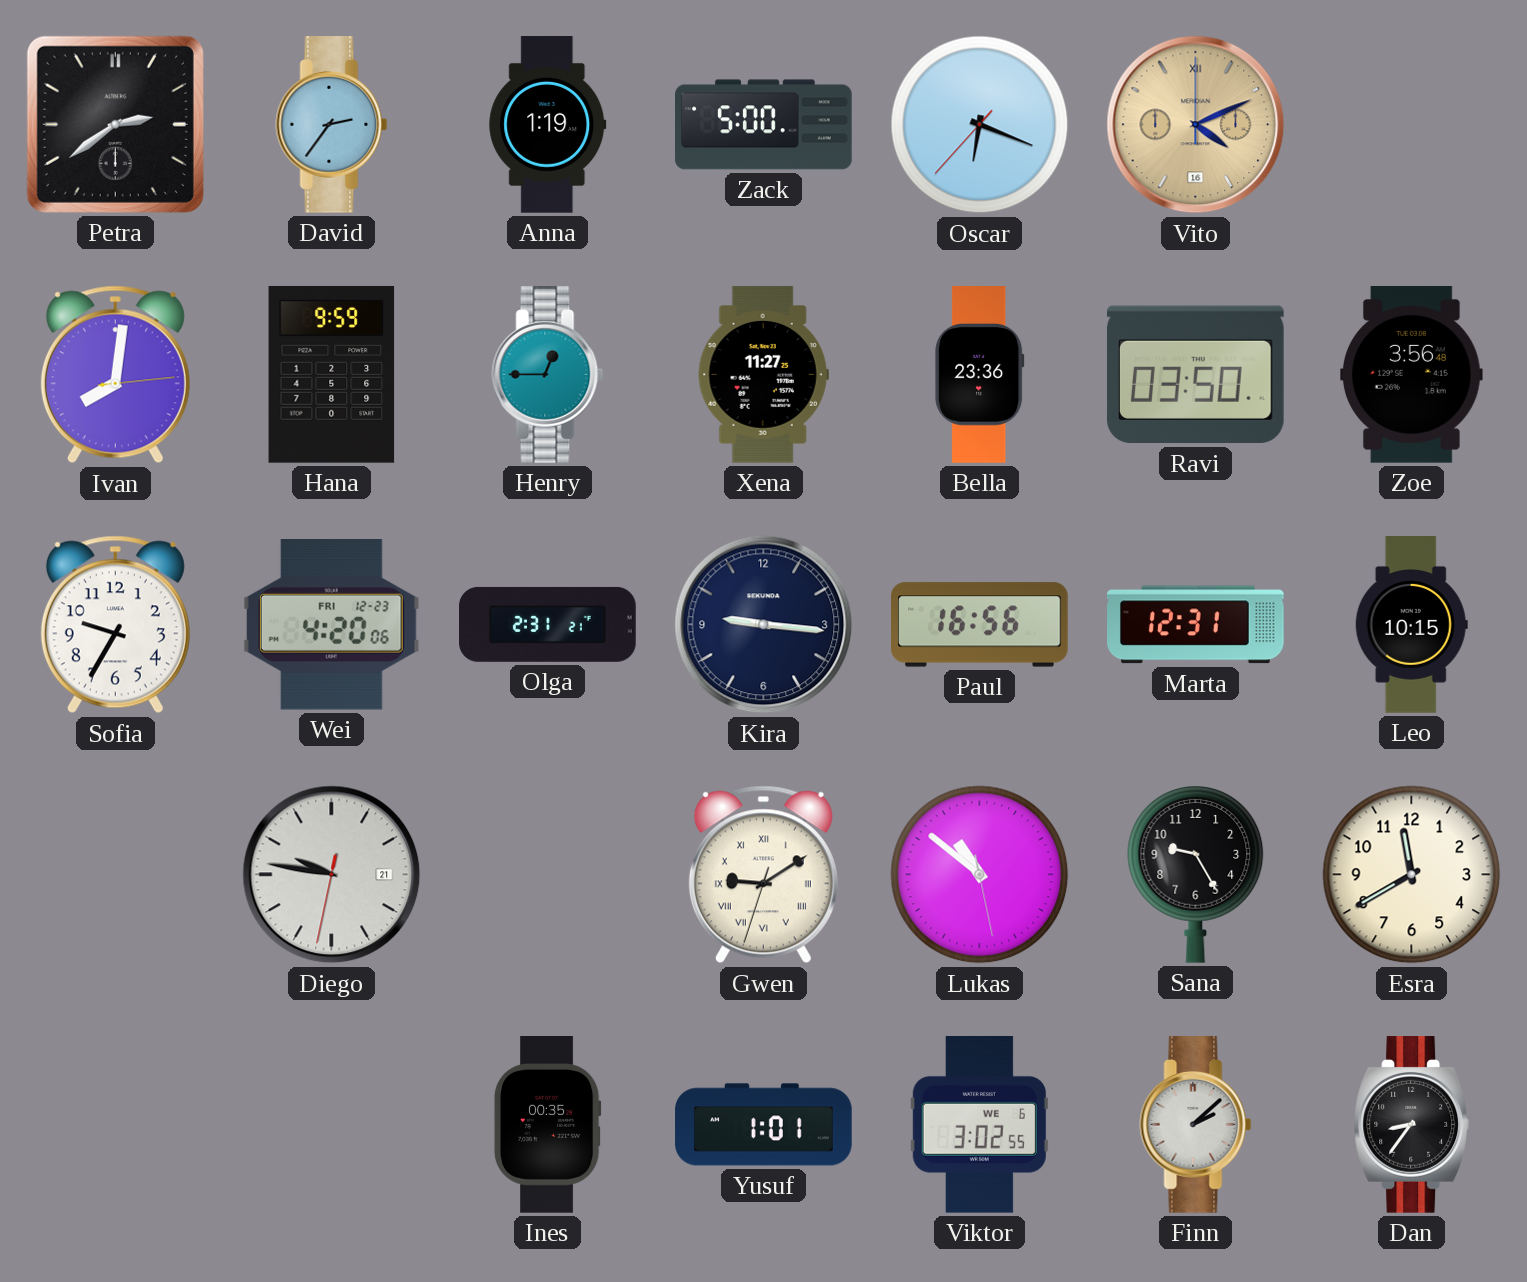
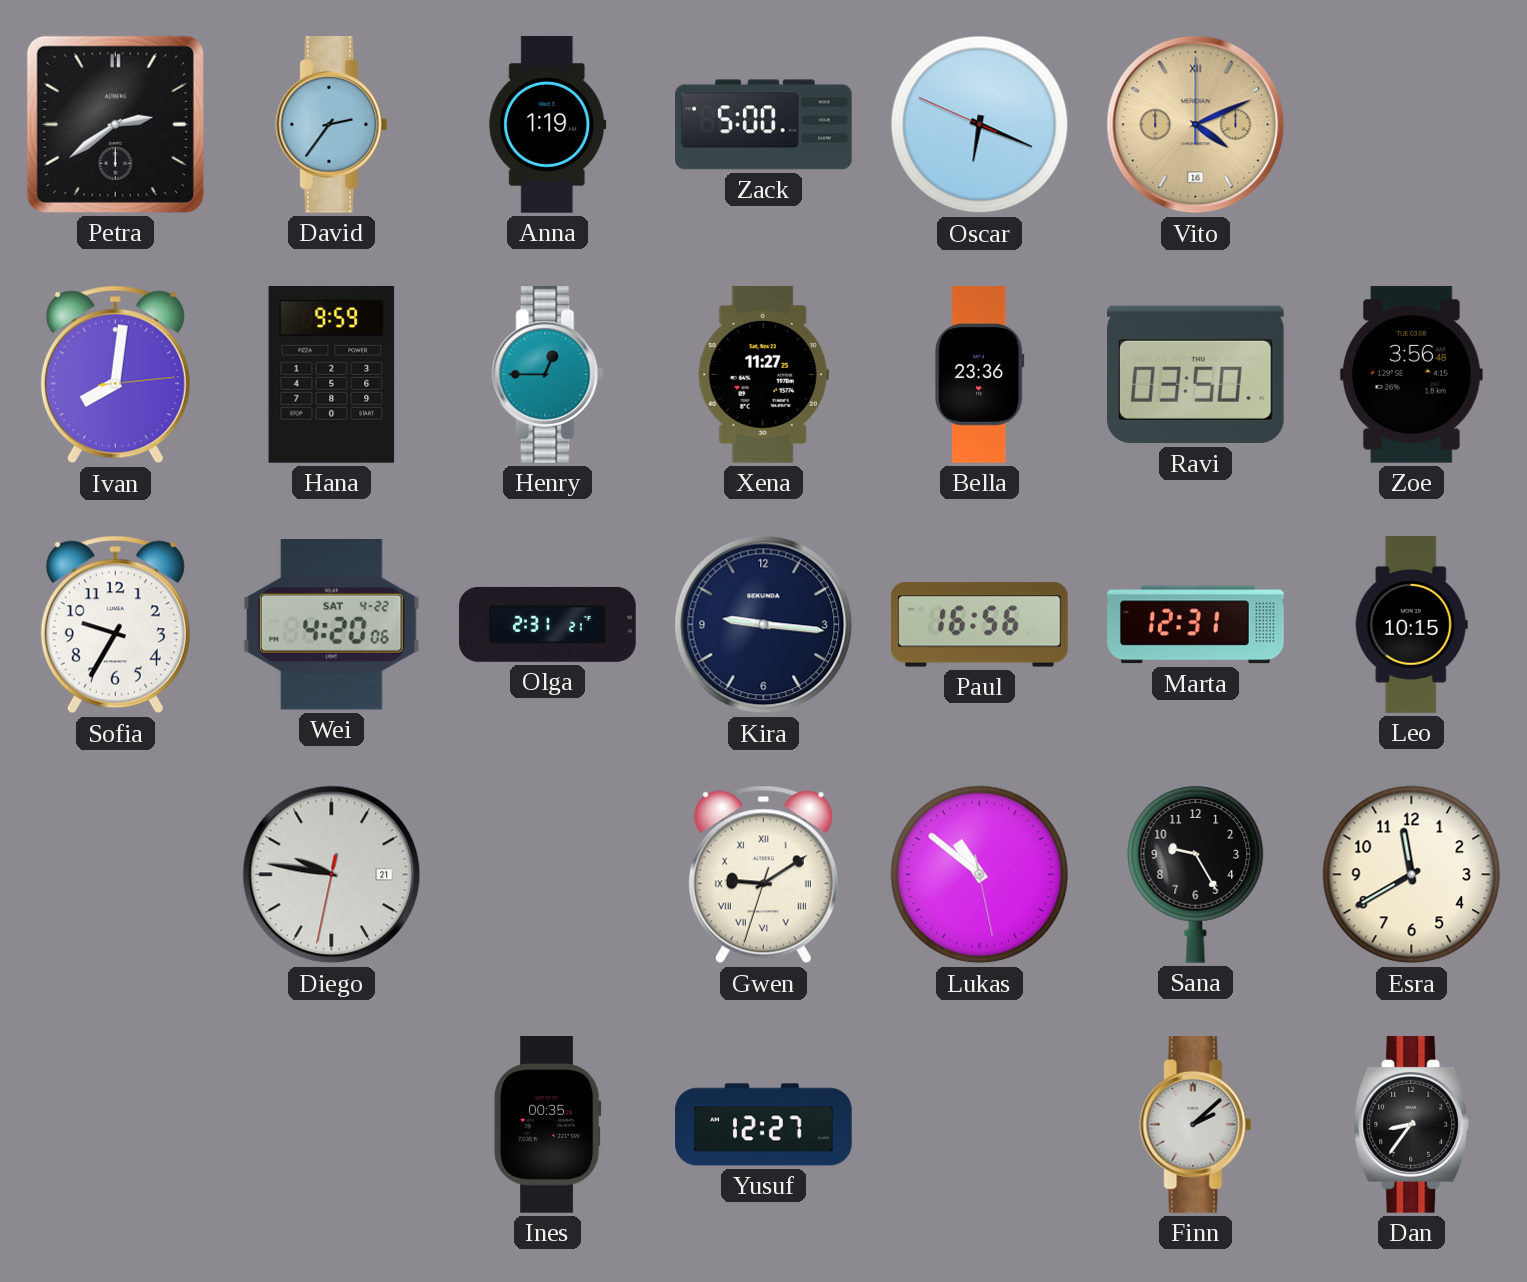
Oscar: 6:18:37 -> 6:18:49 (980, 125)
Wei date: FRI 12-23 -> SAT 4-22 (331, 625)
Yusuf: 1:01 -> 12:27 (764, 1125)
Viktor: 3:02 -> none (979, 1124)
